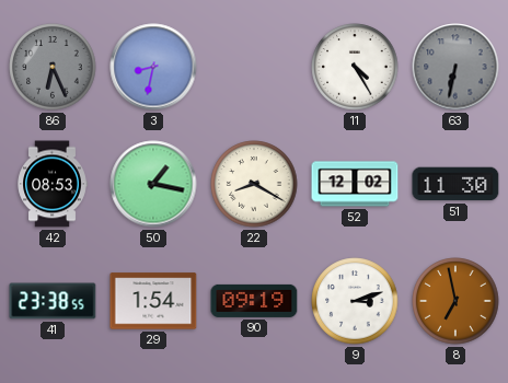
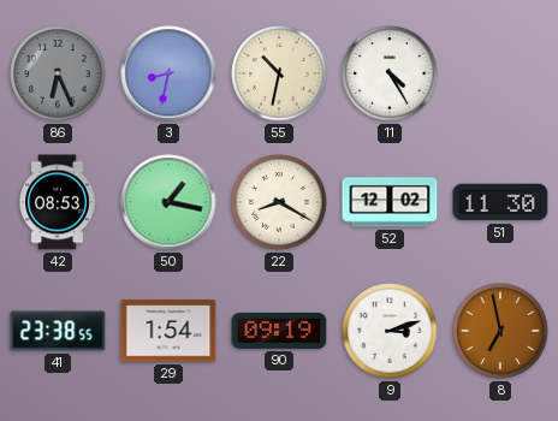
55: none -> 10:32 (279, 73)
63: 6:32 -> none (455, 67)
